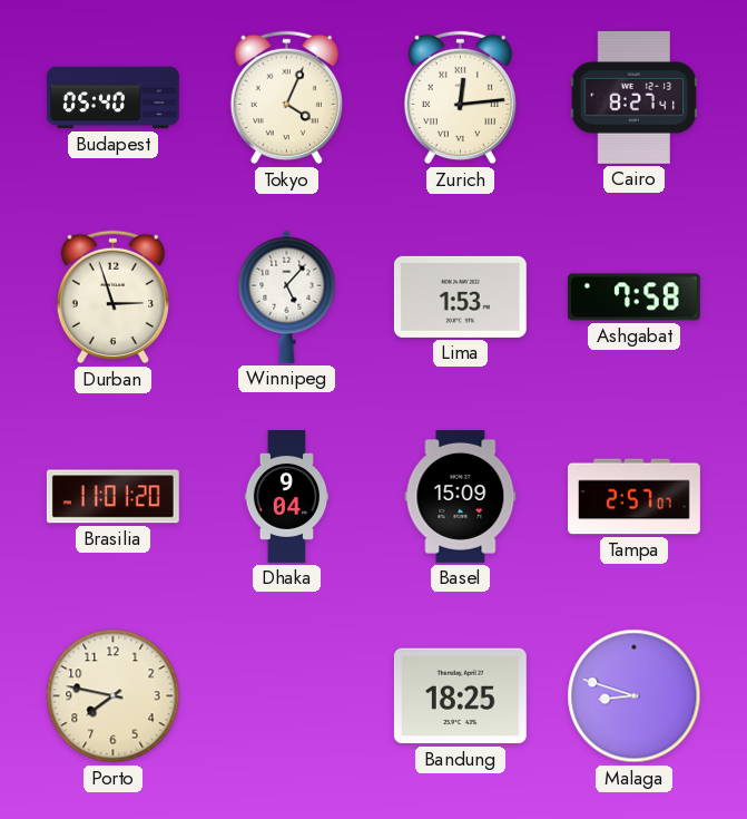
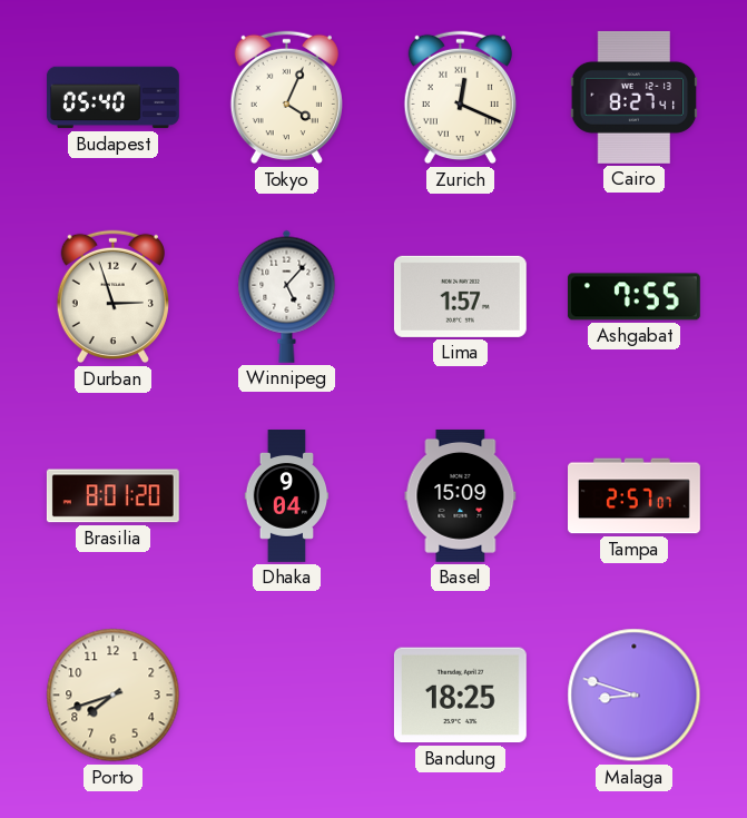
Zurich: 12:14 -> 12:19 (460, 98)
Lima: 1:53 -> 1:57 (460, 296)
Ashgabat: 7:58 -> 7:55 (633, 297)
Brasilia: 11:01 -> 8:01 (112, 496)
Porto: 7:47 -> 7:42 (114, 696)
